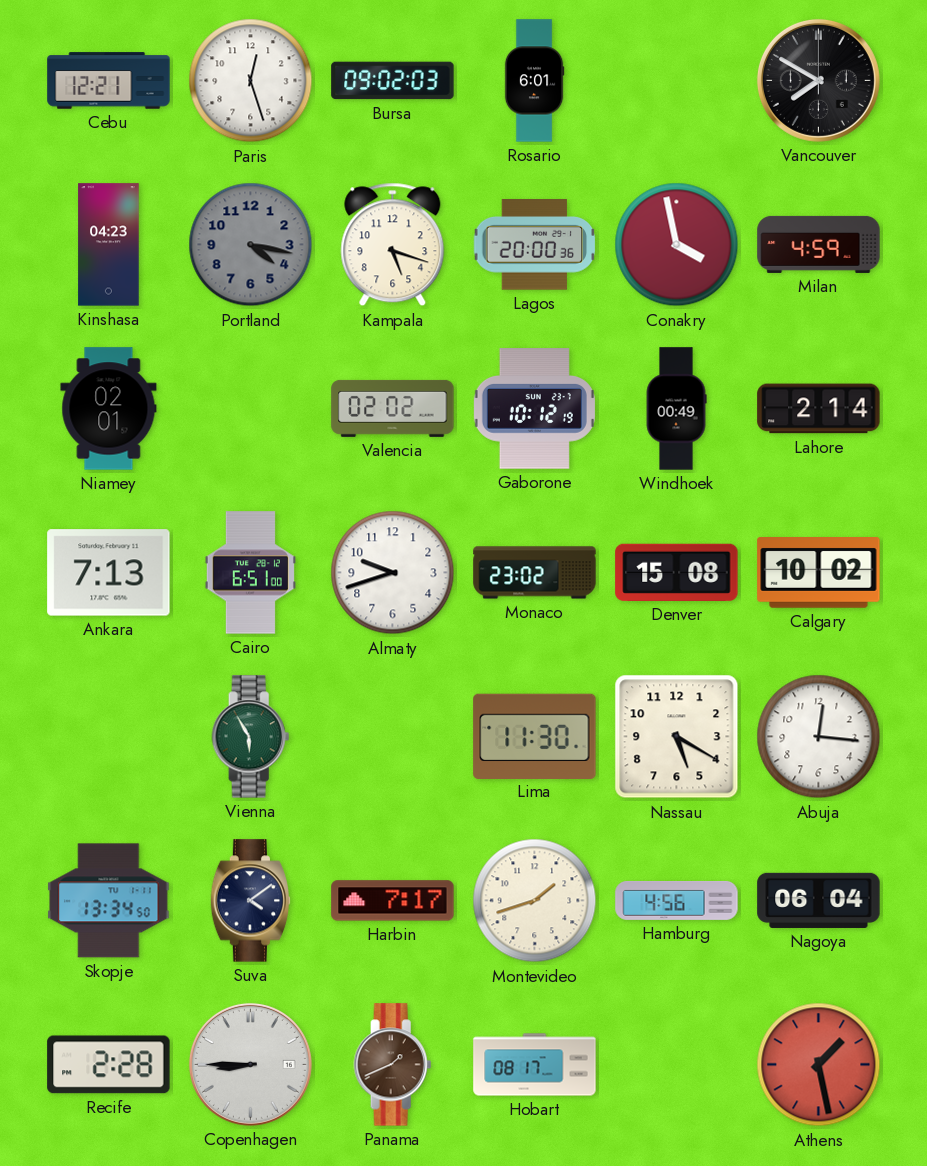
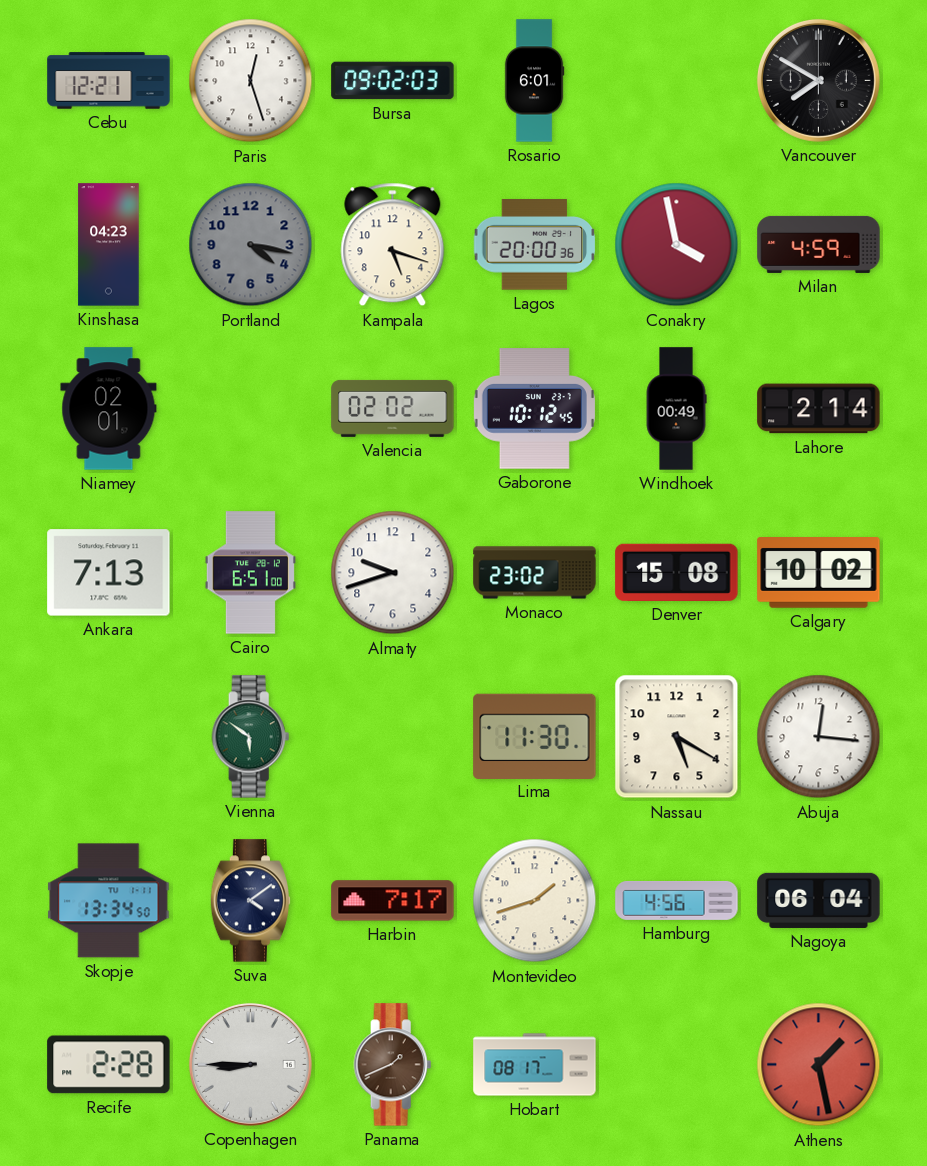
Gaborone: 10:12:19 -> 10:12:45 (534, 409)
Vienna: 5:55 -> 5:51 (251, 737)
